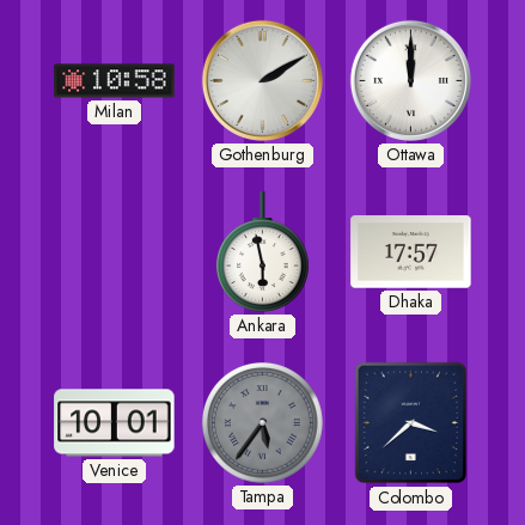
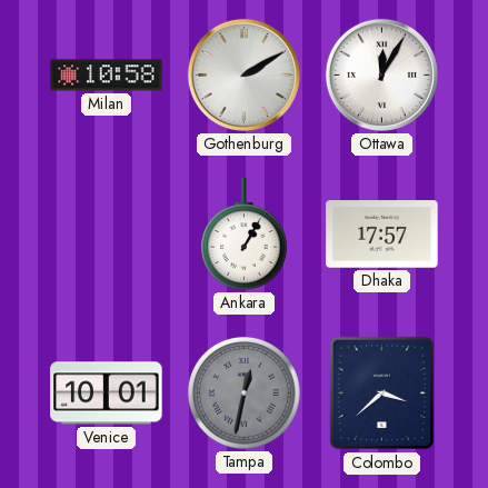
Ottawa: 12:00 -> 12:05 (381, 74)
Ankara: 5:58 -> 1:05 (243, 235)
Tampa: 5:36 -> 12:32 (243, 392)
